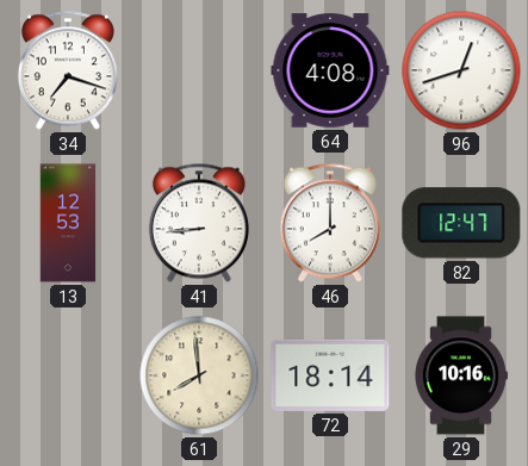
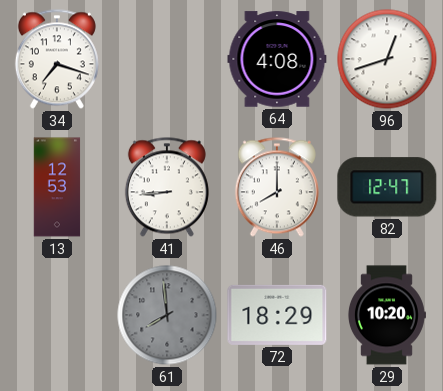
61 dial: cream -> grey (167, 315)
72: 18:14 -> 18:29 (277, 315)
29: 10:16 -> 10:20 (386, 315)
